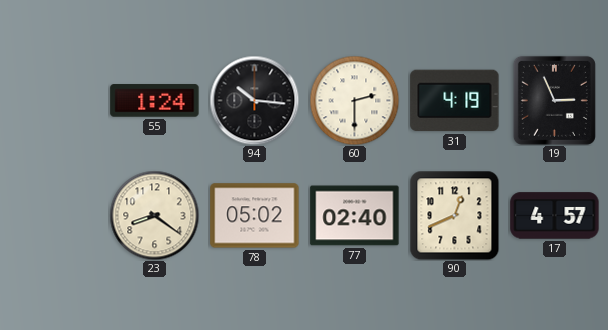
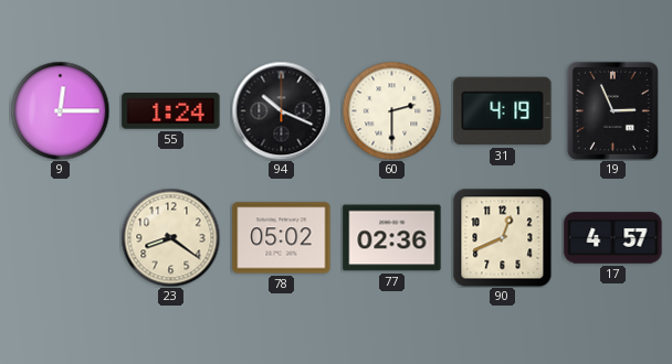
9: none -> 12:15 (60, 110)
94: 10:16 -> 10:19 (281, 110)
77: 02:40 -> 02:36 (392, 238)
